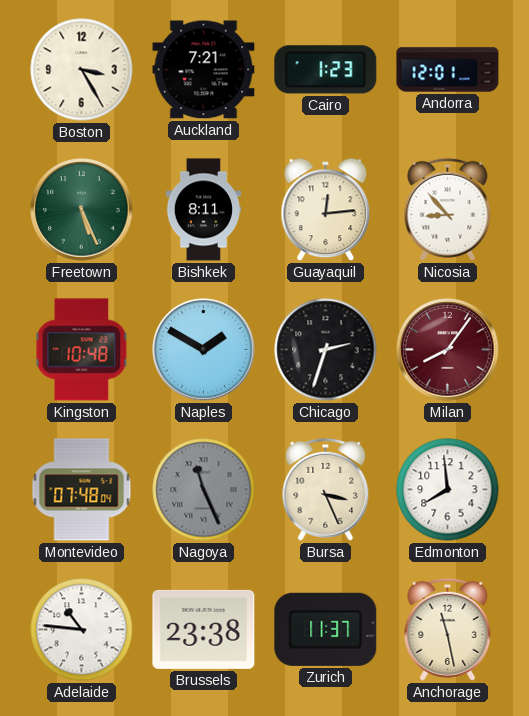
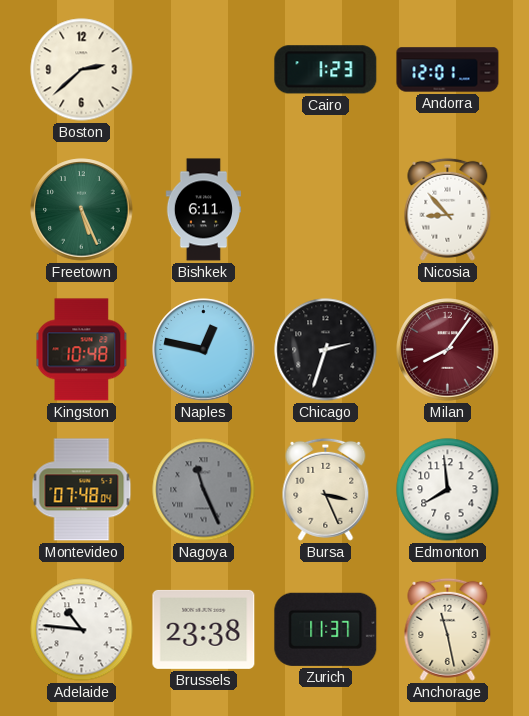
Boston: 3:25 -> 2:38 (82, 70)
Auckland: 7:21 -> none (204, 70)
Bishkek: 8:11 -> 6:11 (203, 210)
Guayaquil: 12:14 -> none (326, 210)
Naples: 1:50 -> 12:47 (204, 350)
